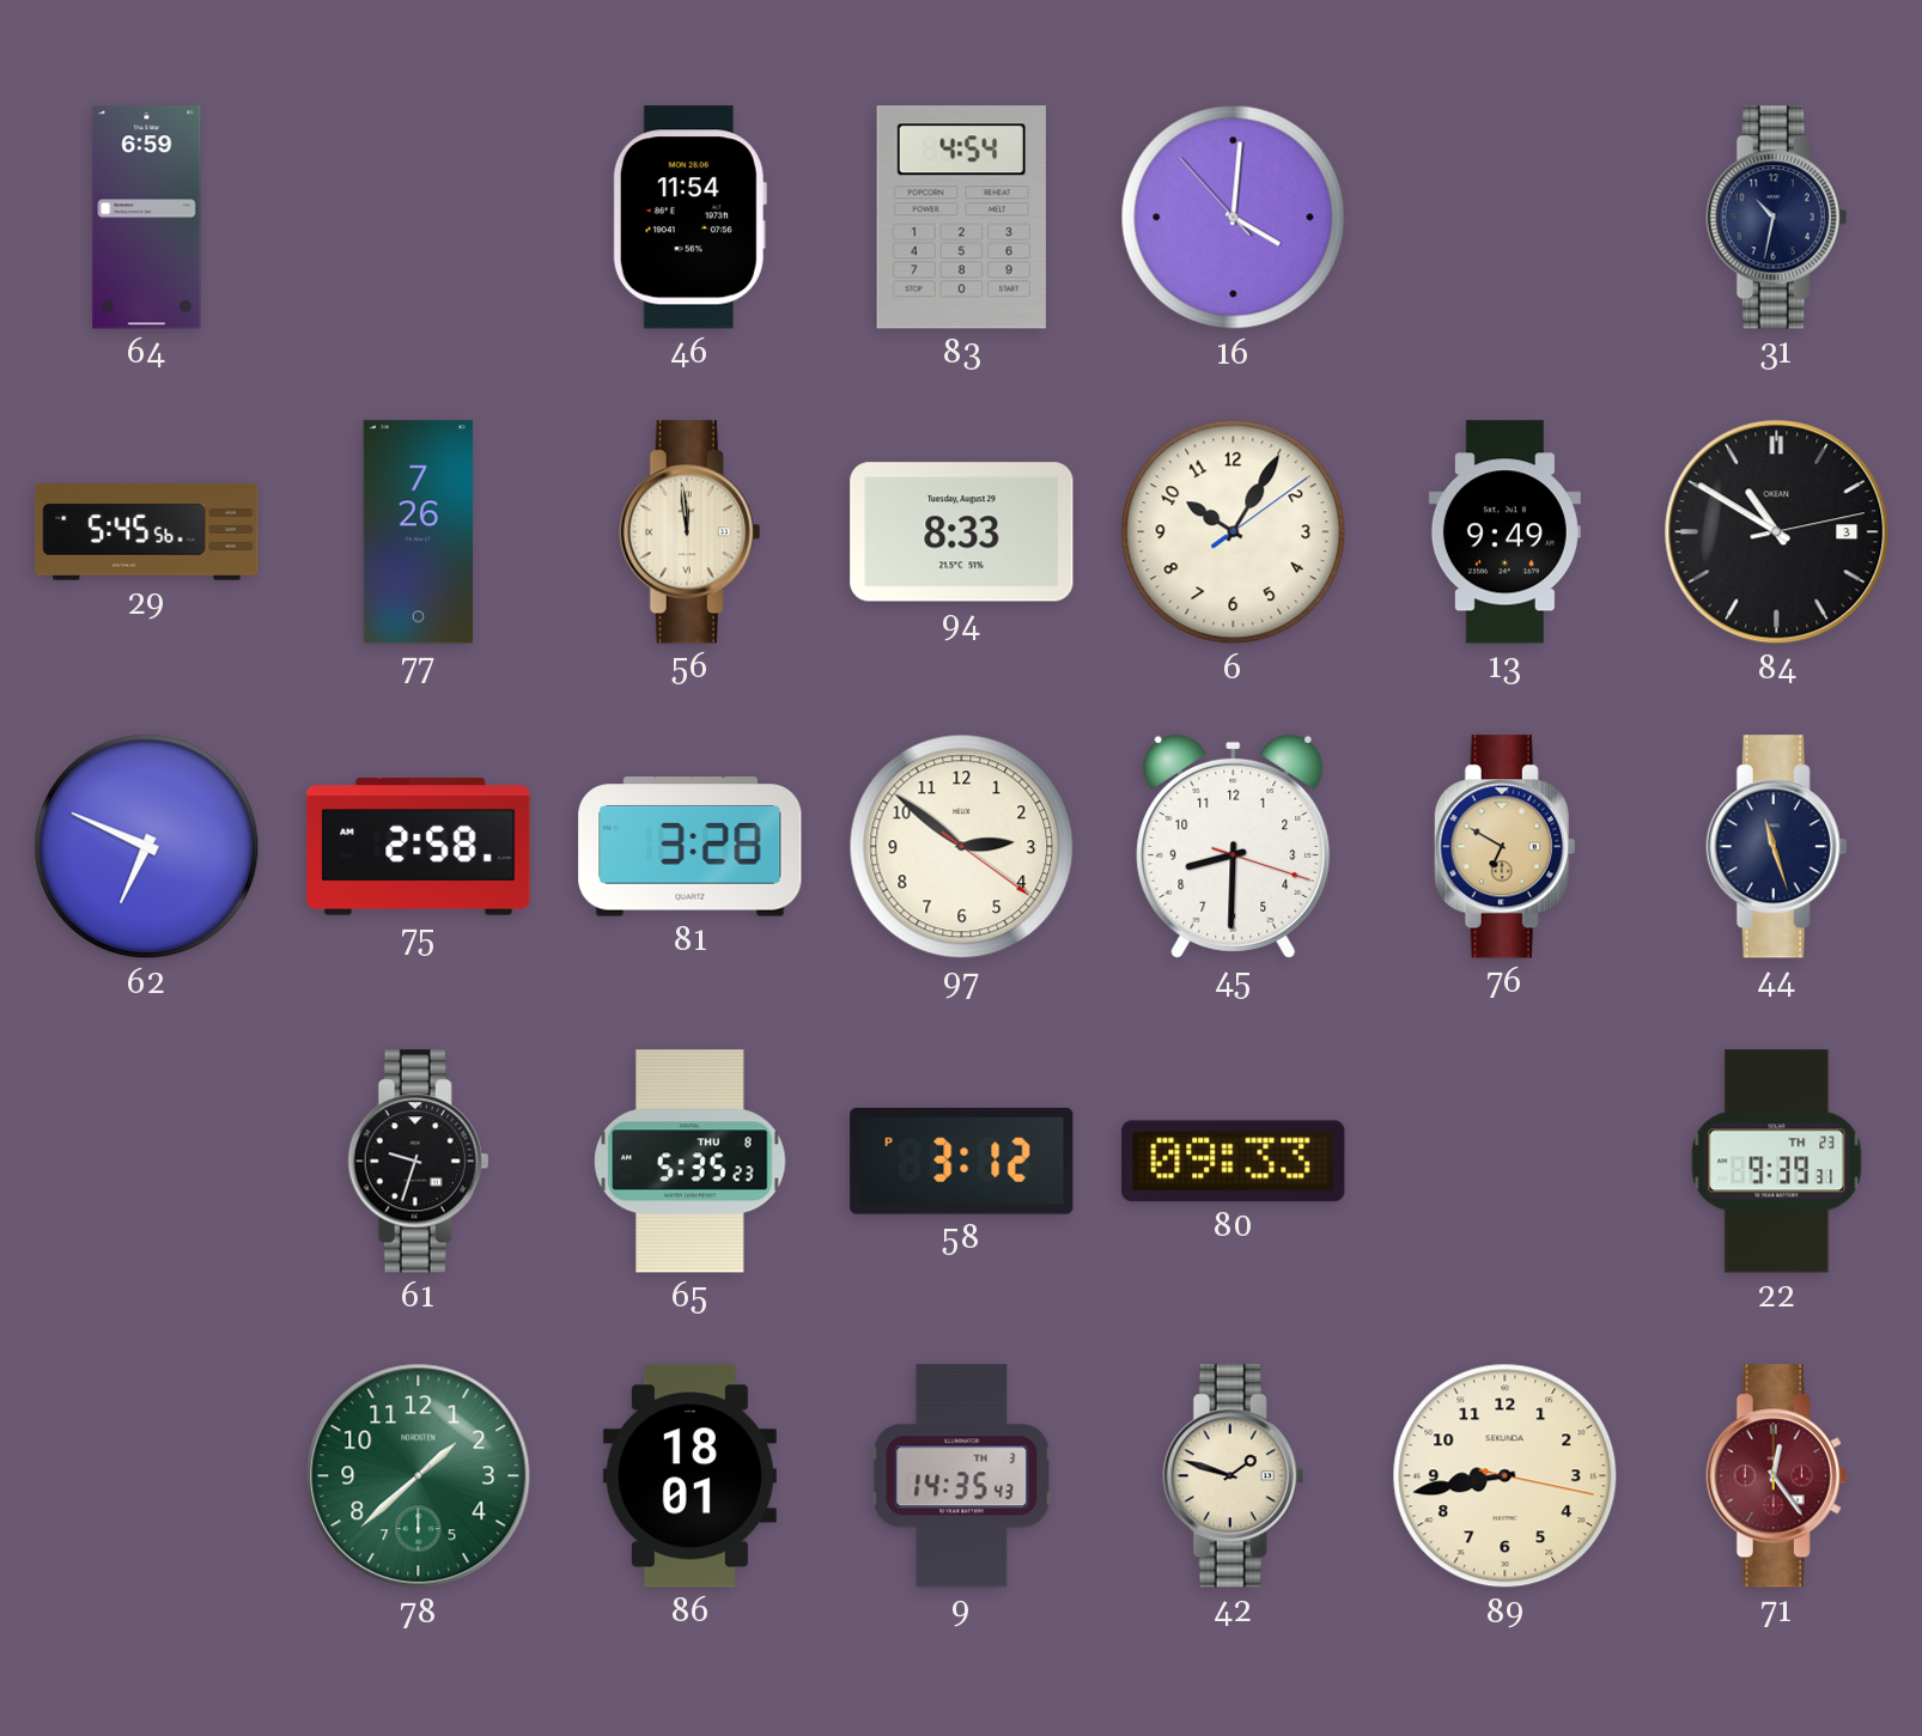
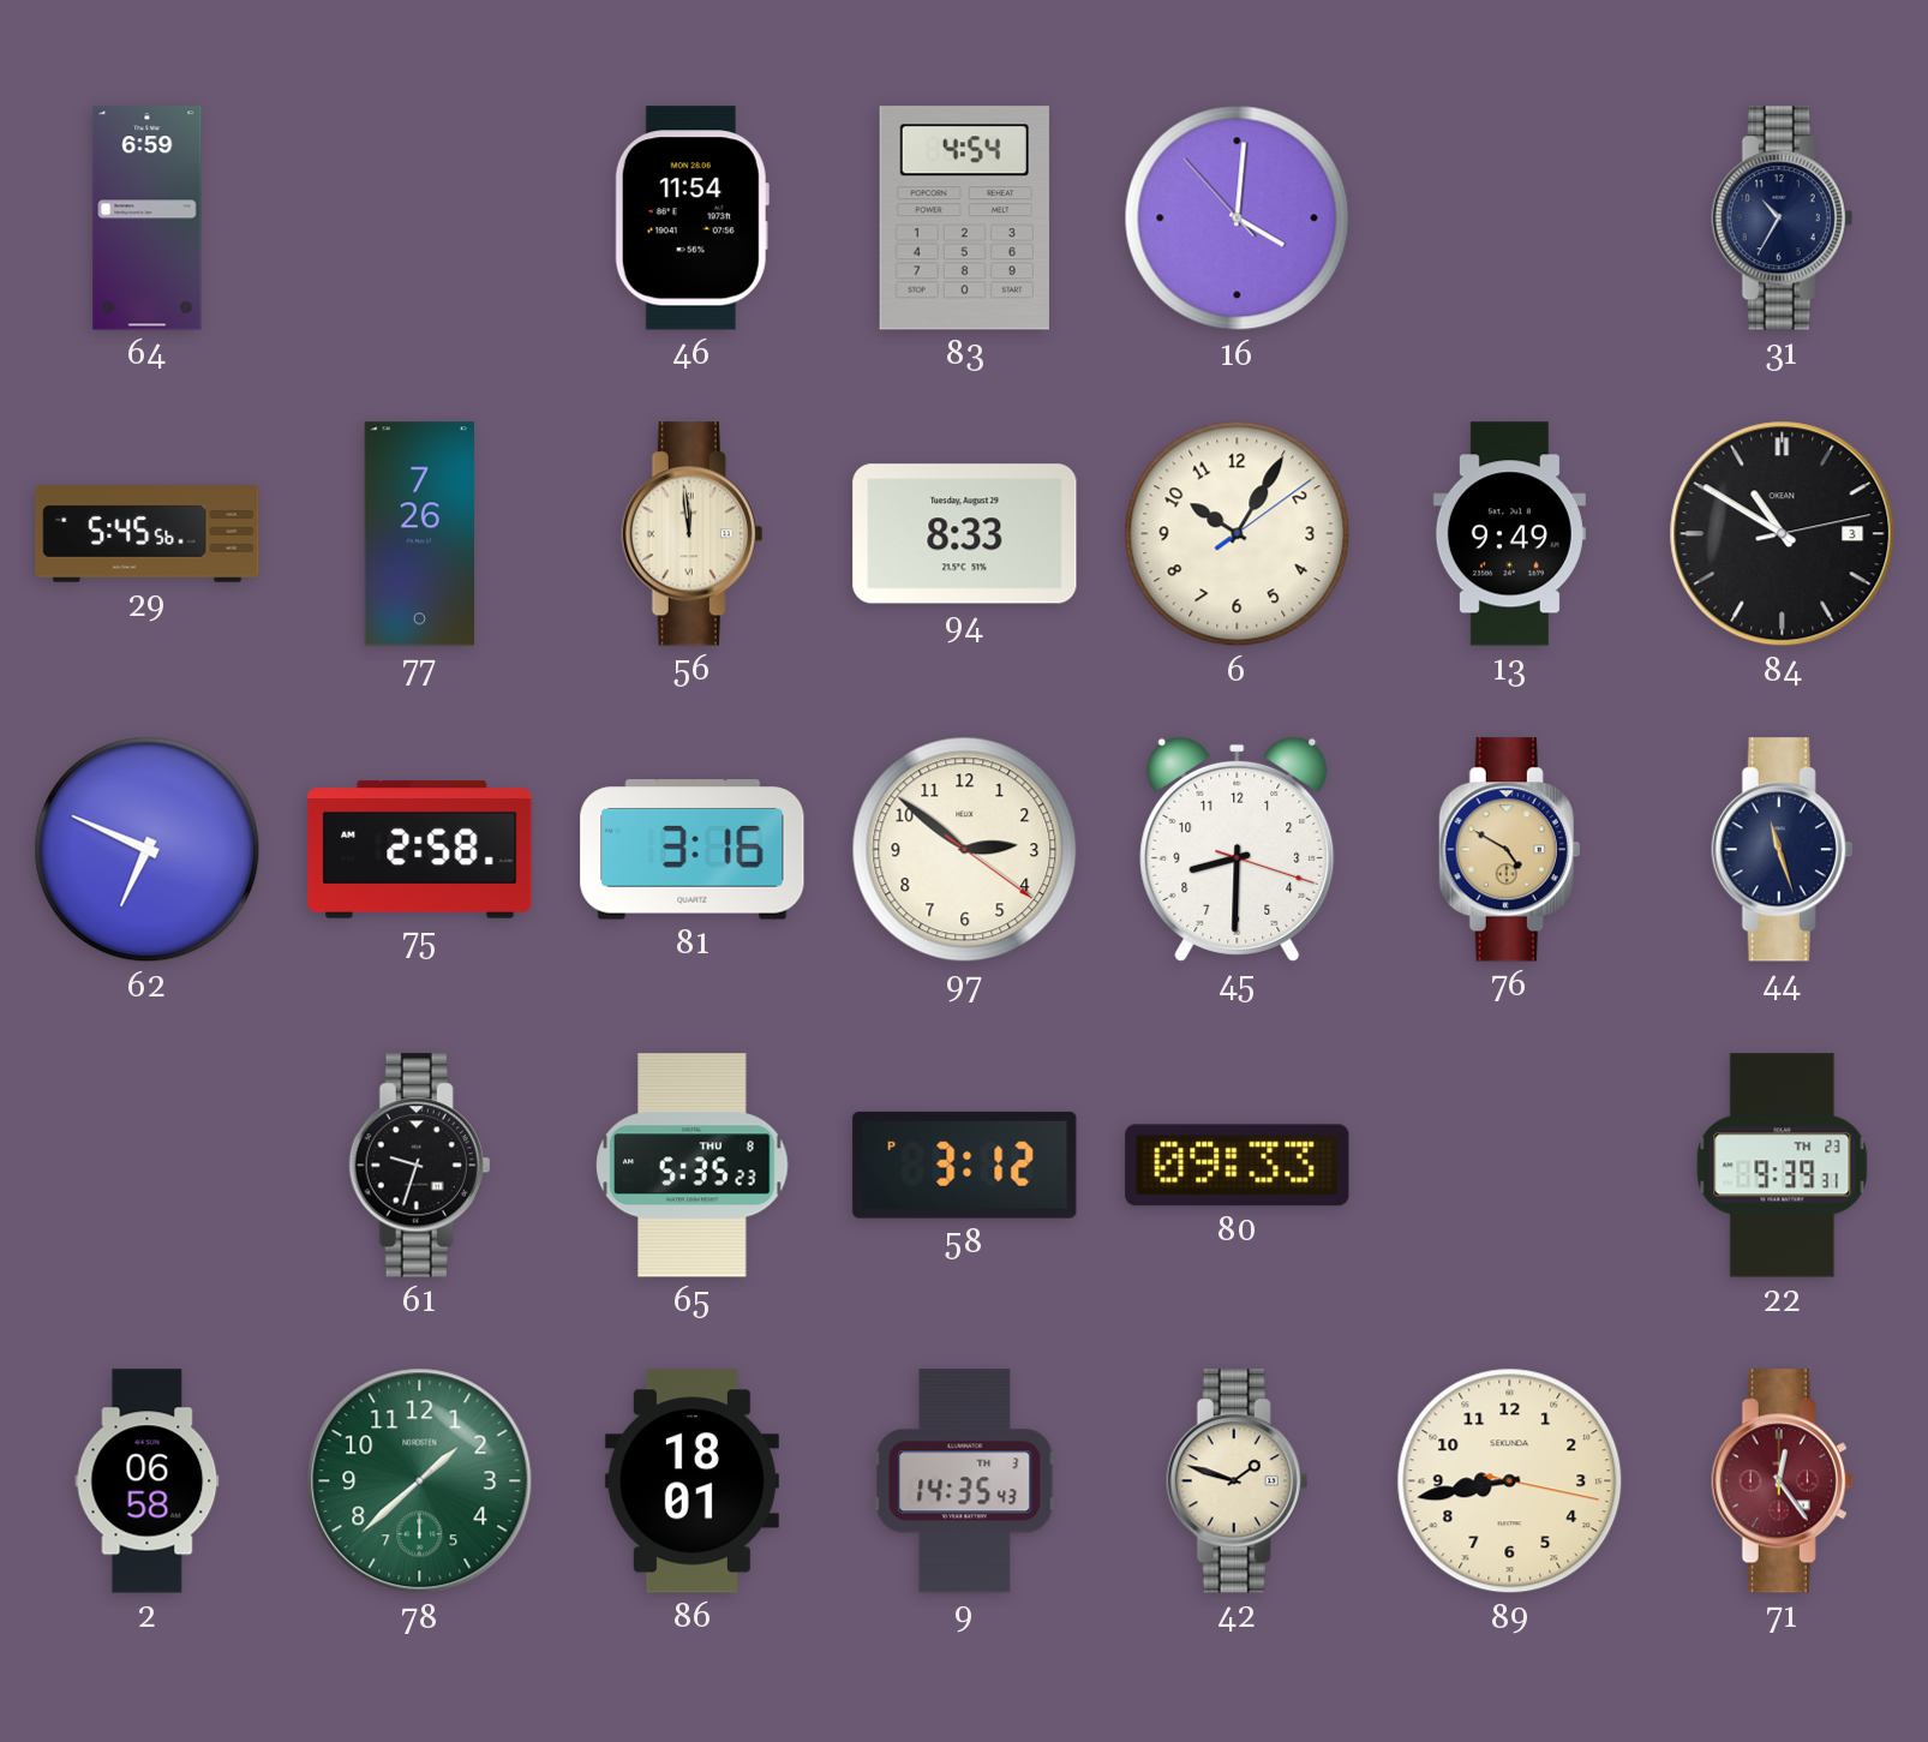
31: 10:32 -> 10:35 (1783, 219)
81: 3:28 -> 3:16 (693, 850)
76: 6:50 -> 4:50 (1510, 850)
2: none -> 06:58 (148, 1481)
